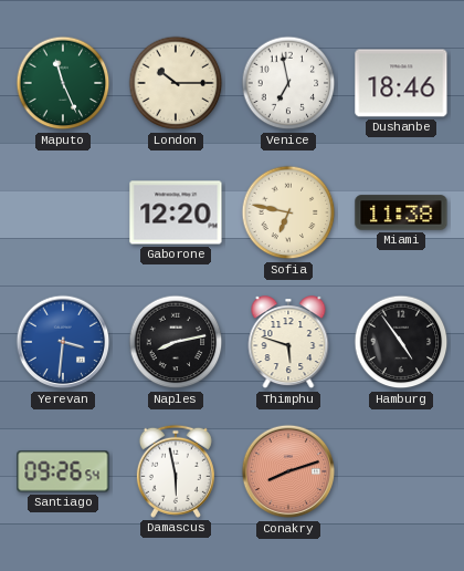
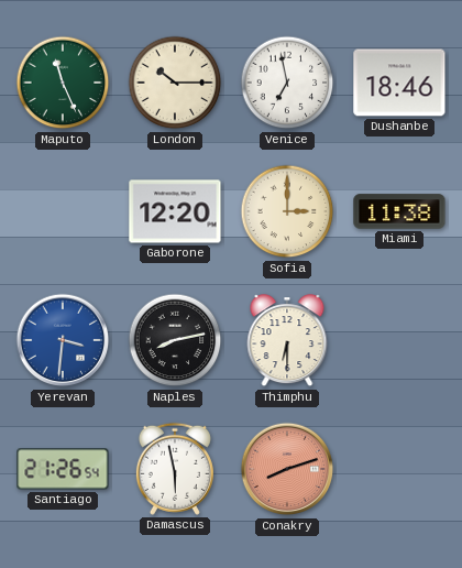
Sofia: 6:47 -> 3:00 (287, 211)
Thimphu: 5:48 -> 6:30 (287, 341)
Hamburg: 4:54 -> none (401, 342)
Santiago: 09:26 -> 21:26 (63, 469)
